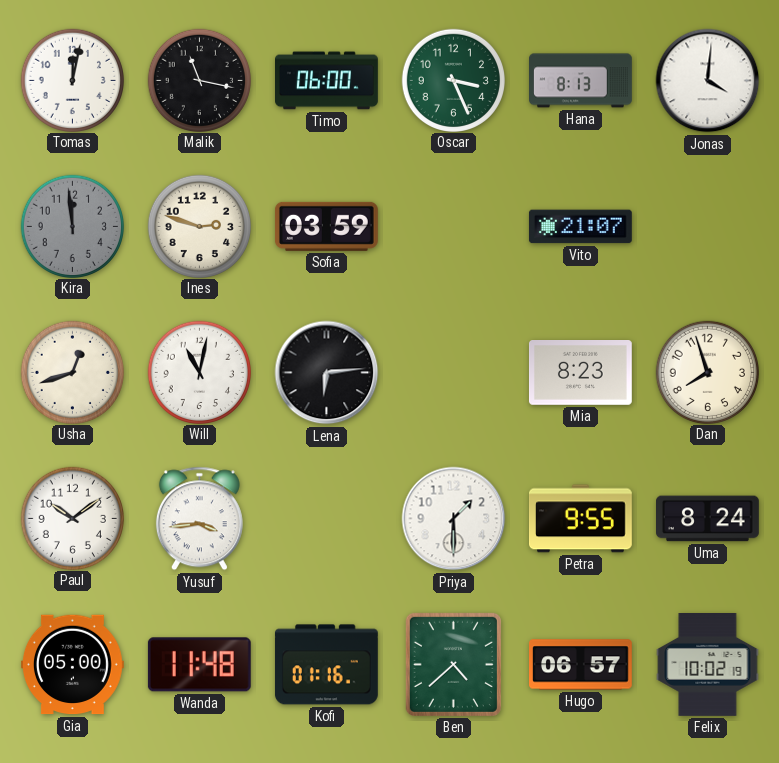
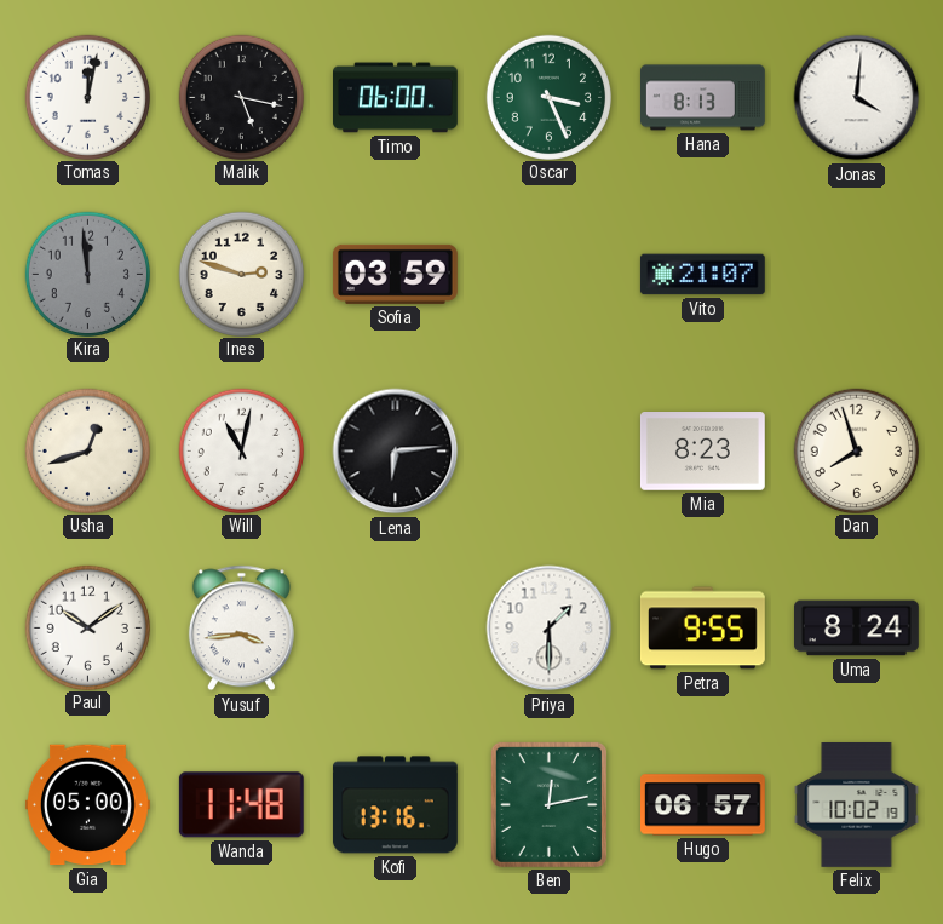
Malik: 11:17 -> 5:17 (241, 97)
Kofi: 01:16 -> 13:16 (395, 805)
Ben: 4:38 -> 12:13 (548, 804)
